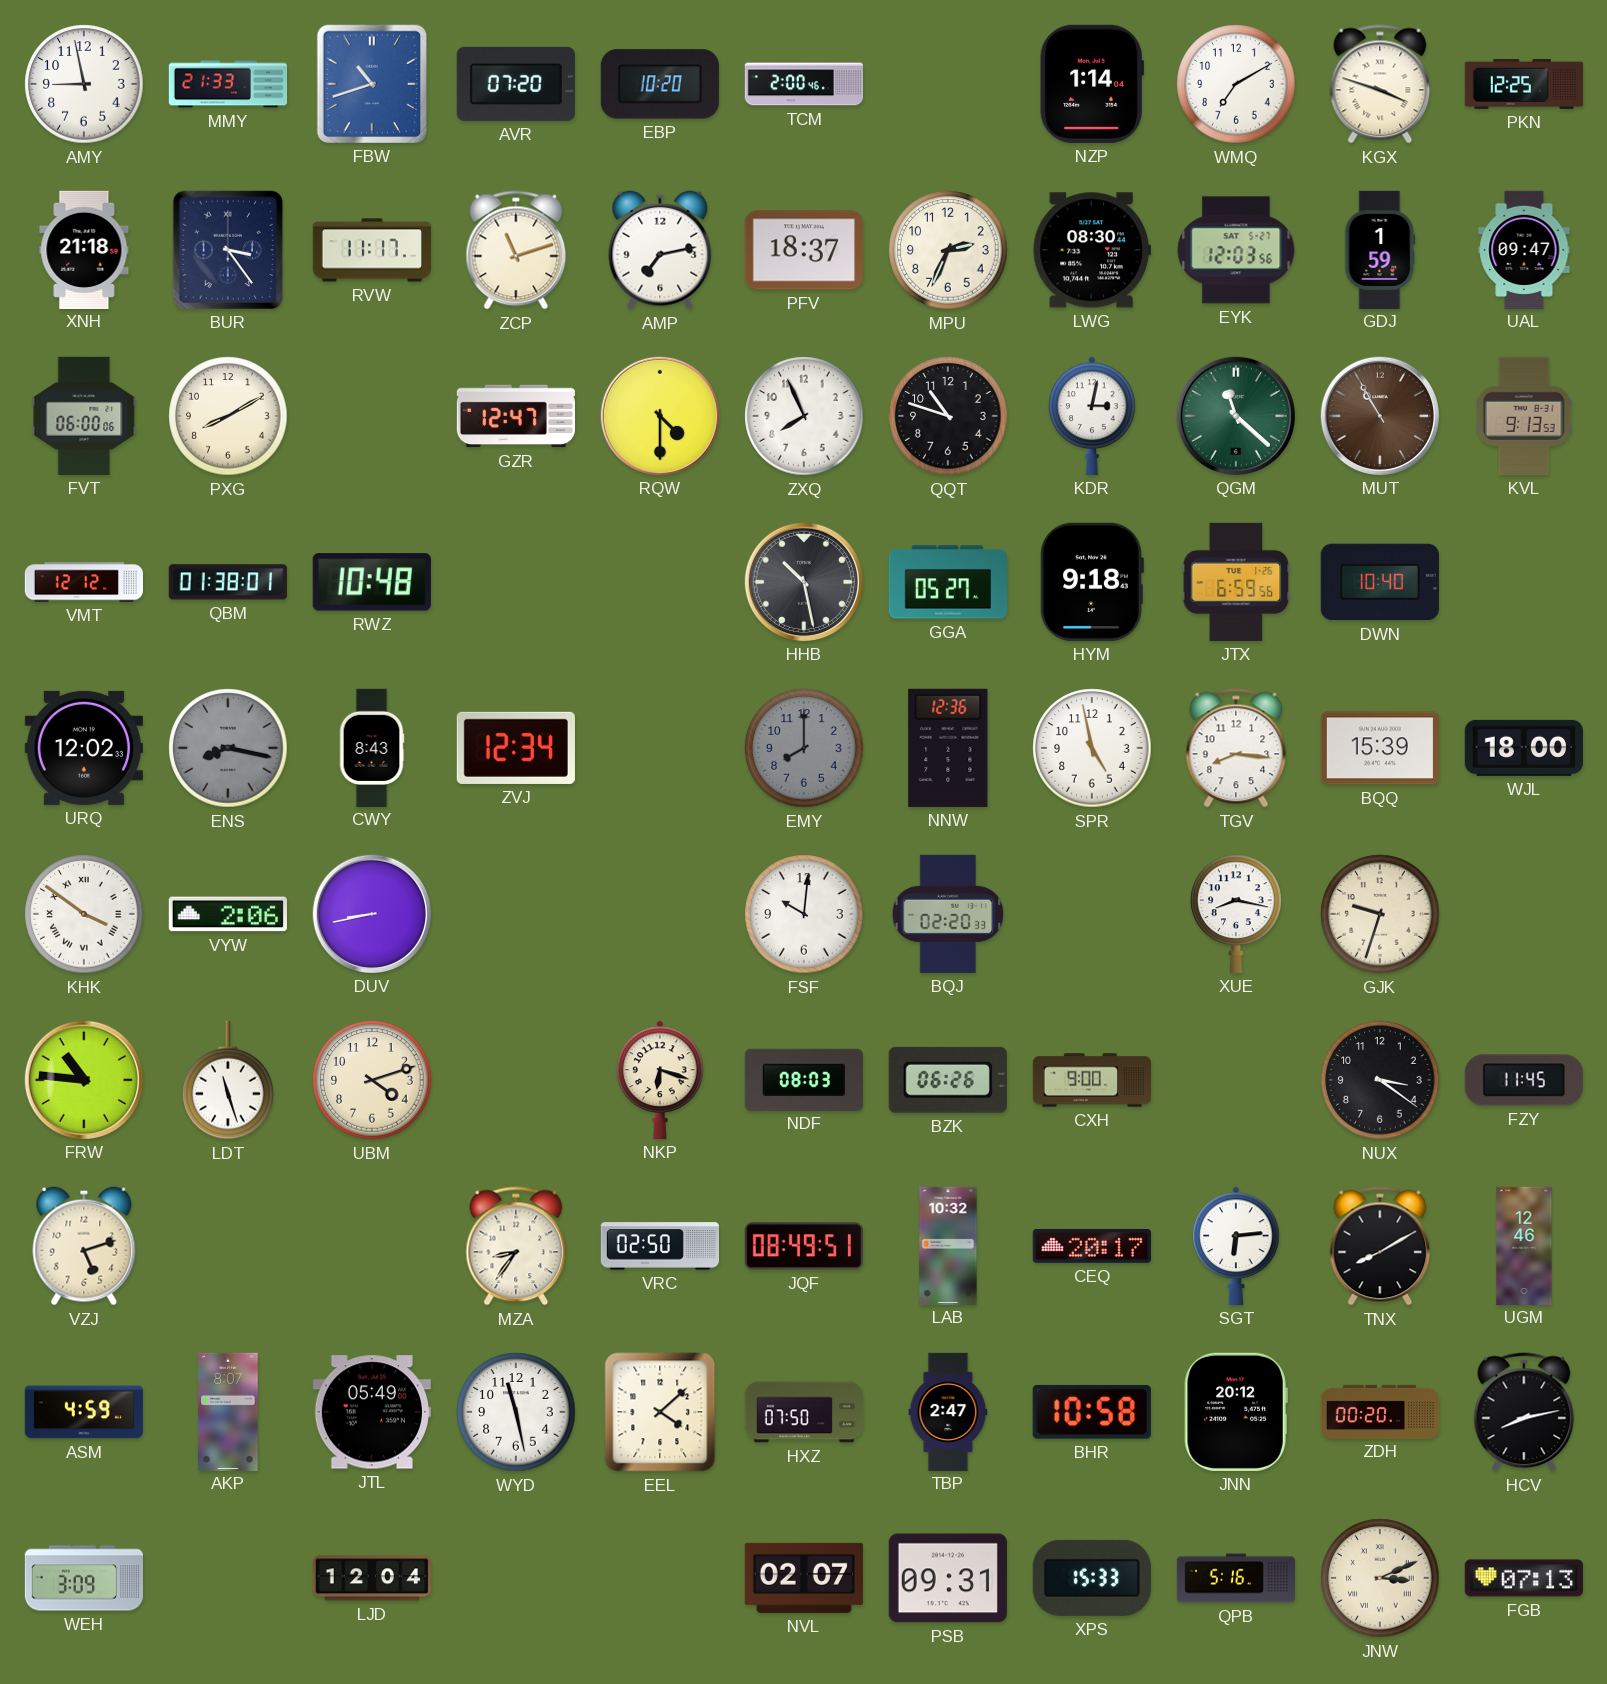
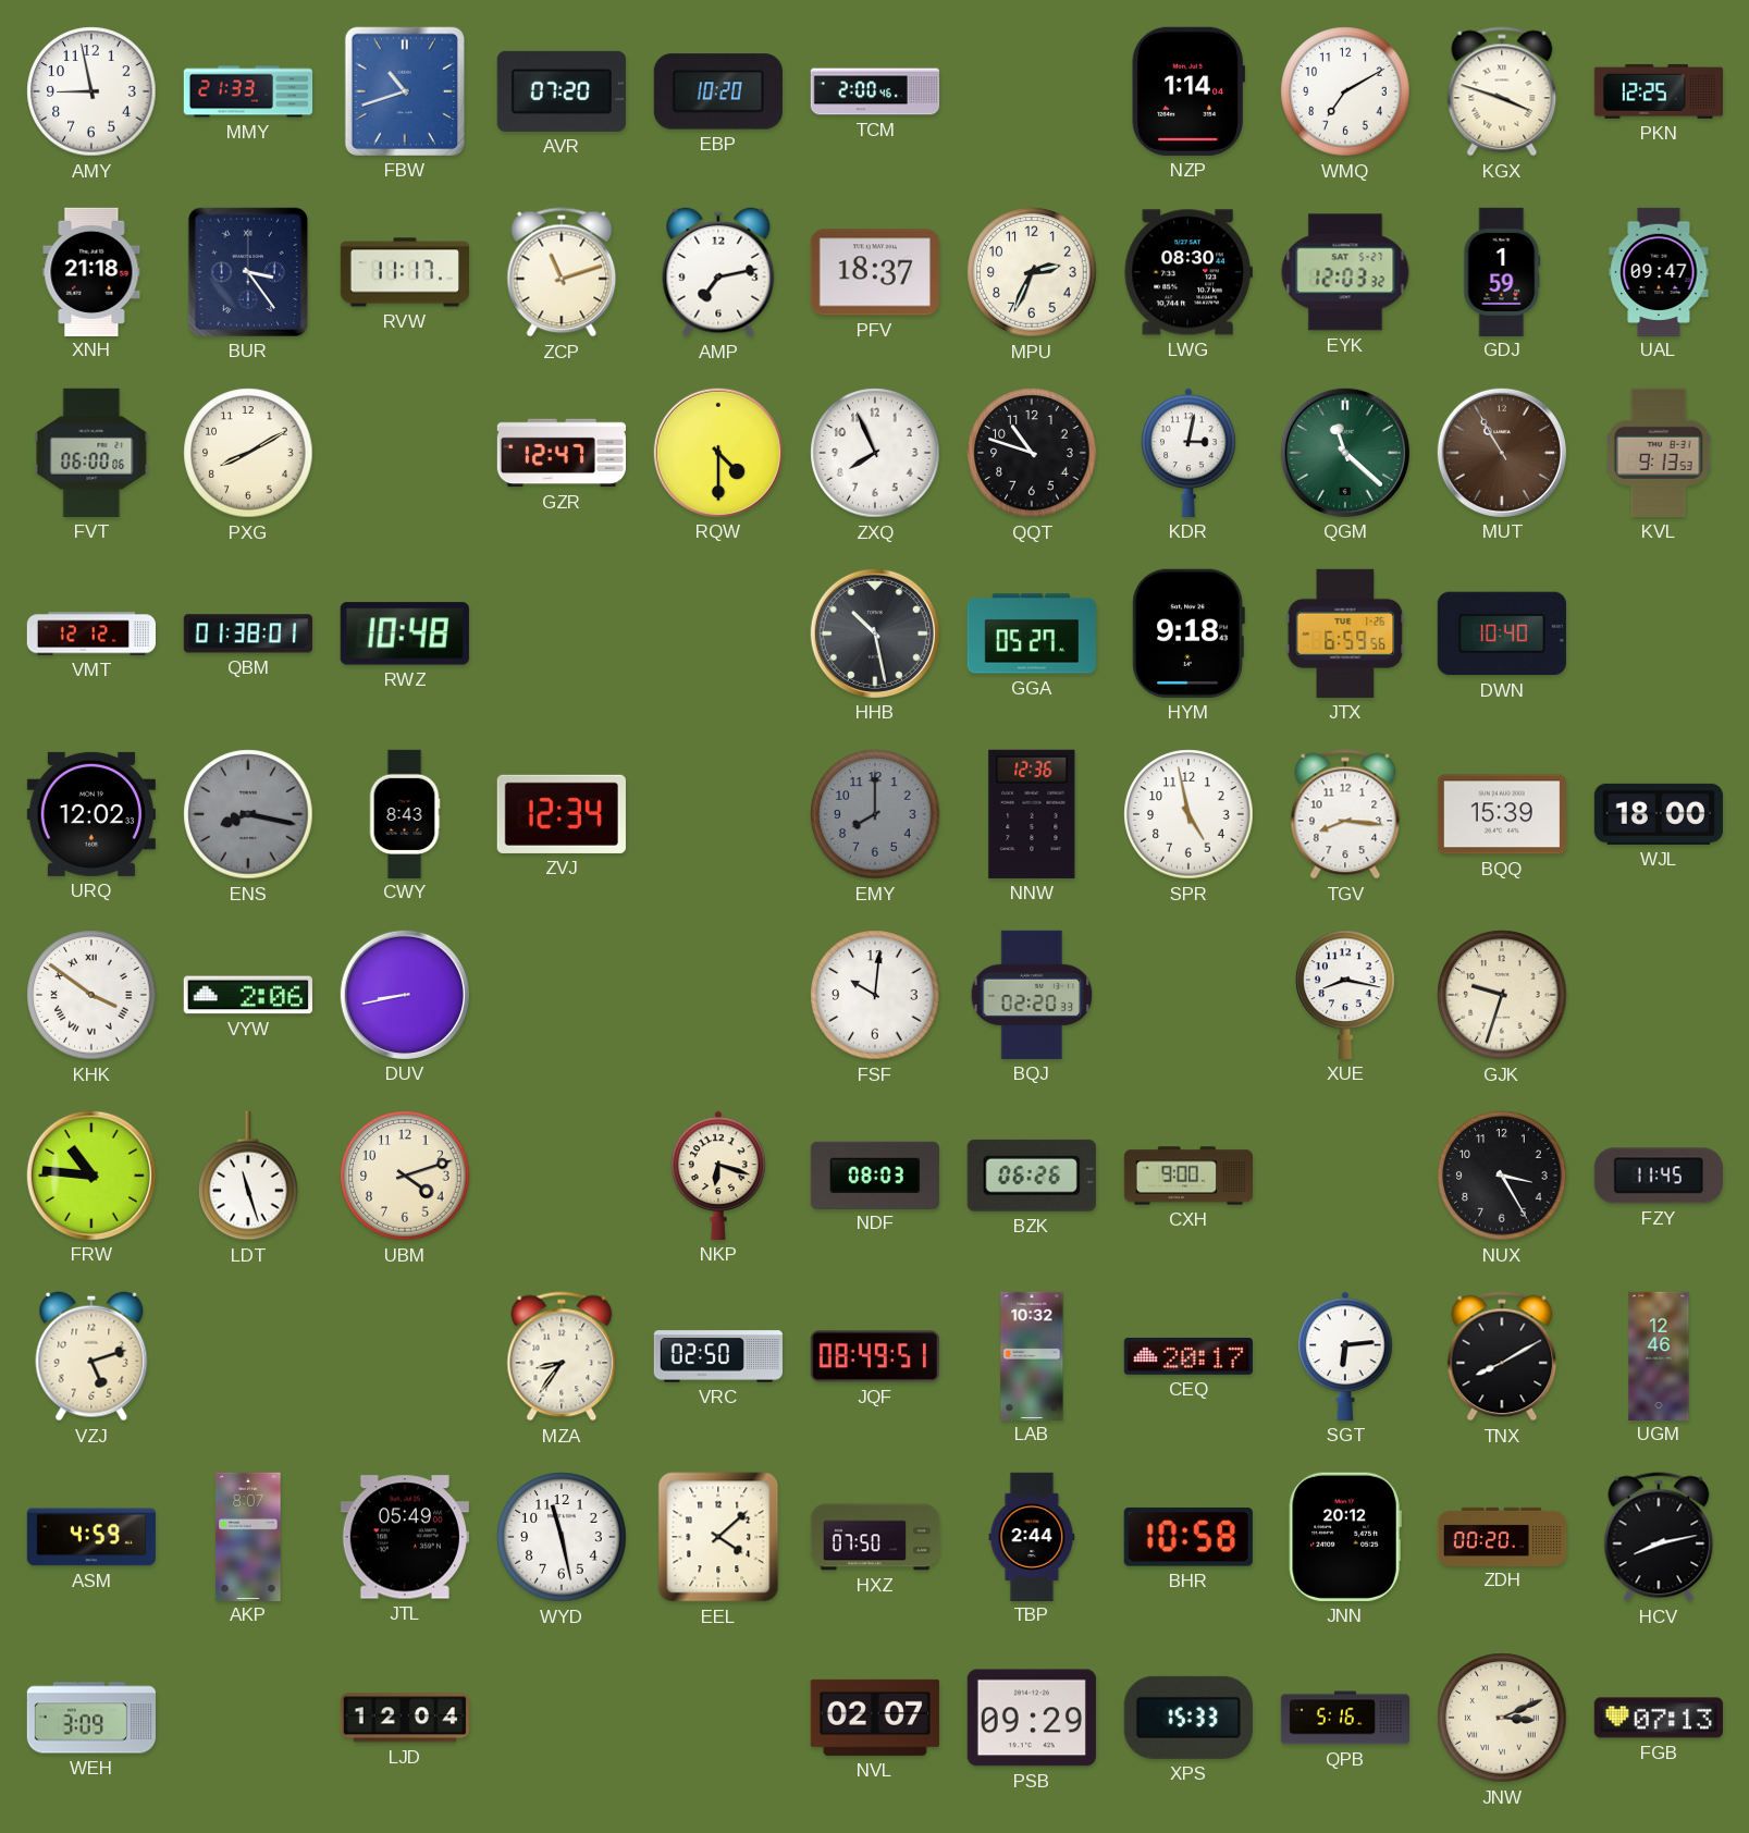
EYK: 12:03:56 -> 12:03:32 (1345, 272)
NUX: 3:21 -> 3:25 (1502, 1176)
TBP: 2:47 -> 2:44 (1032, 1536)
PSB: 09:31 -> 09:29 (1032, 1718)
